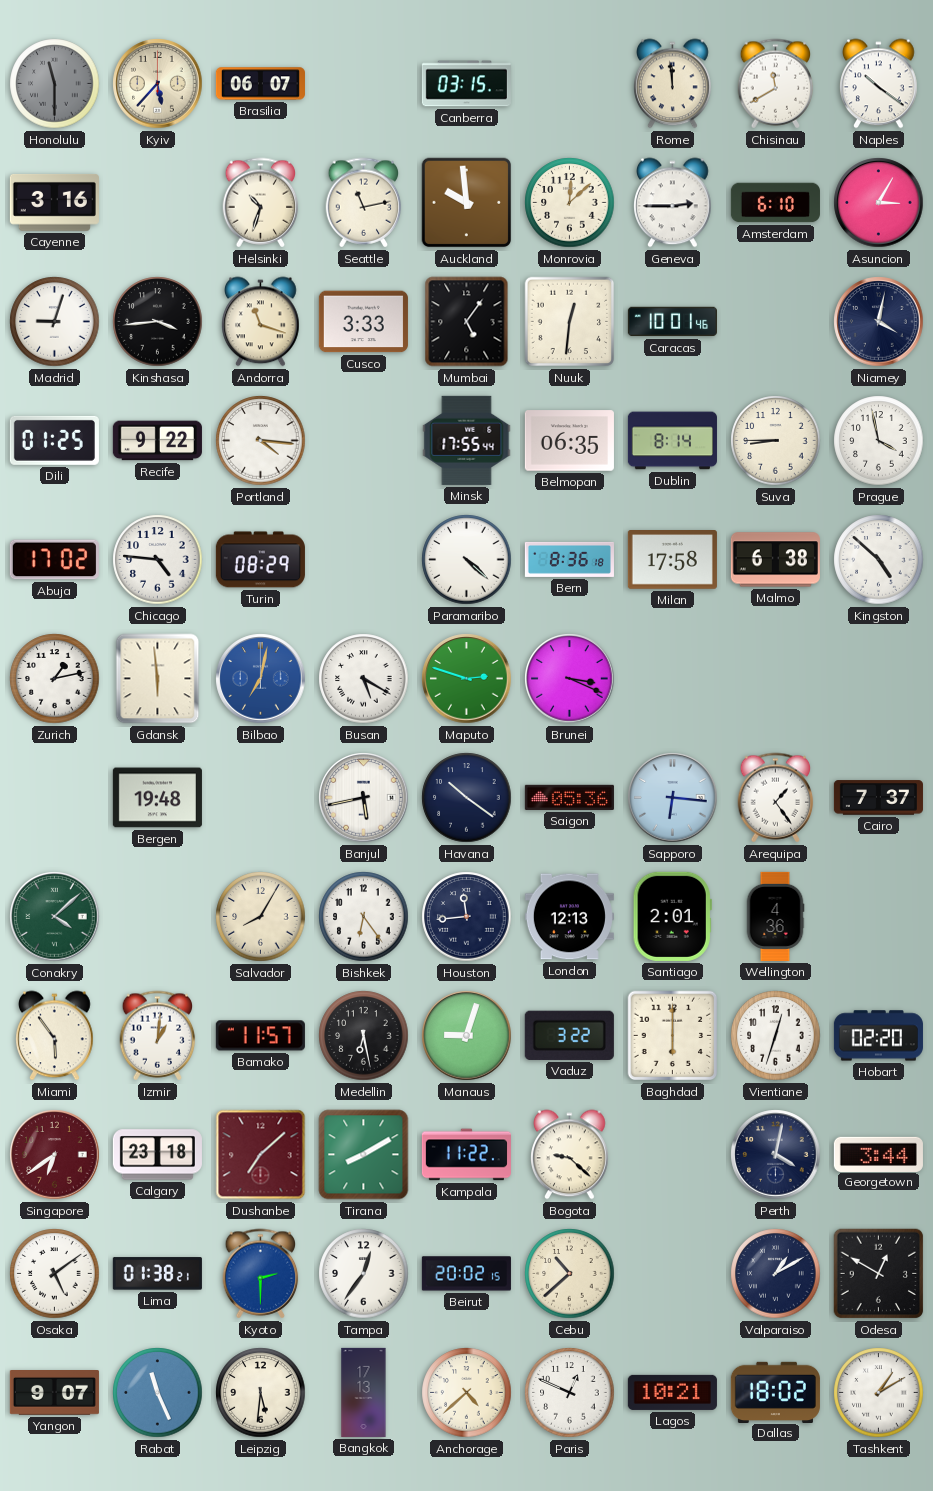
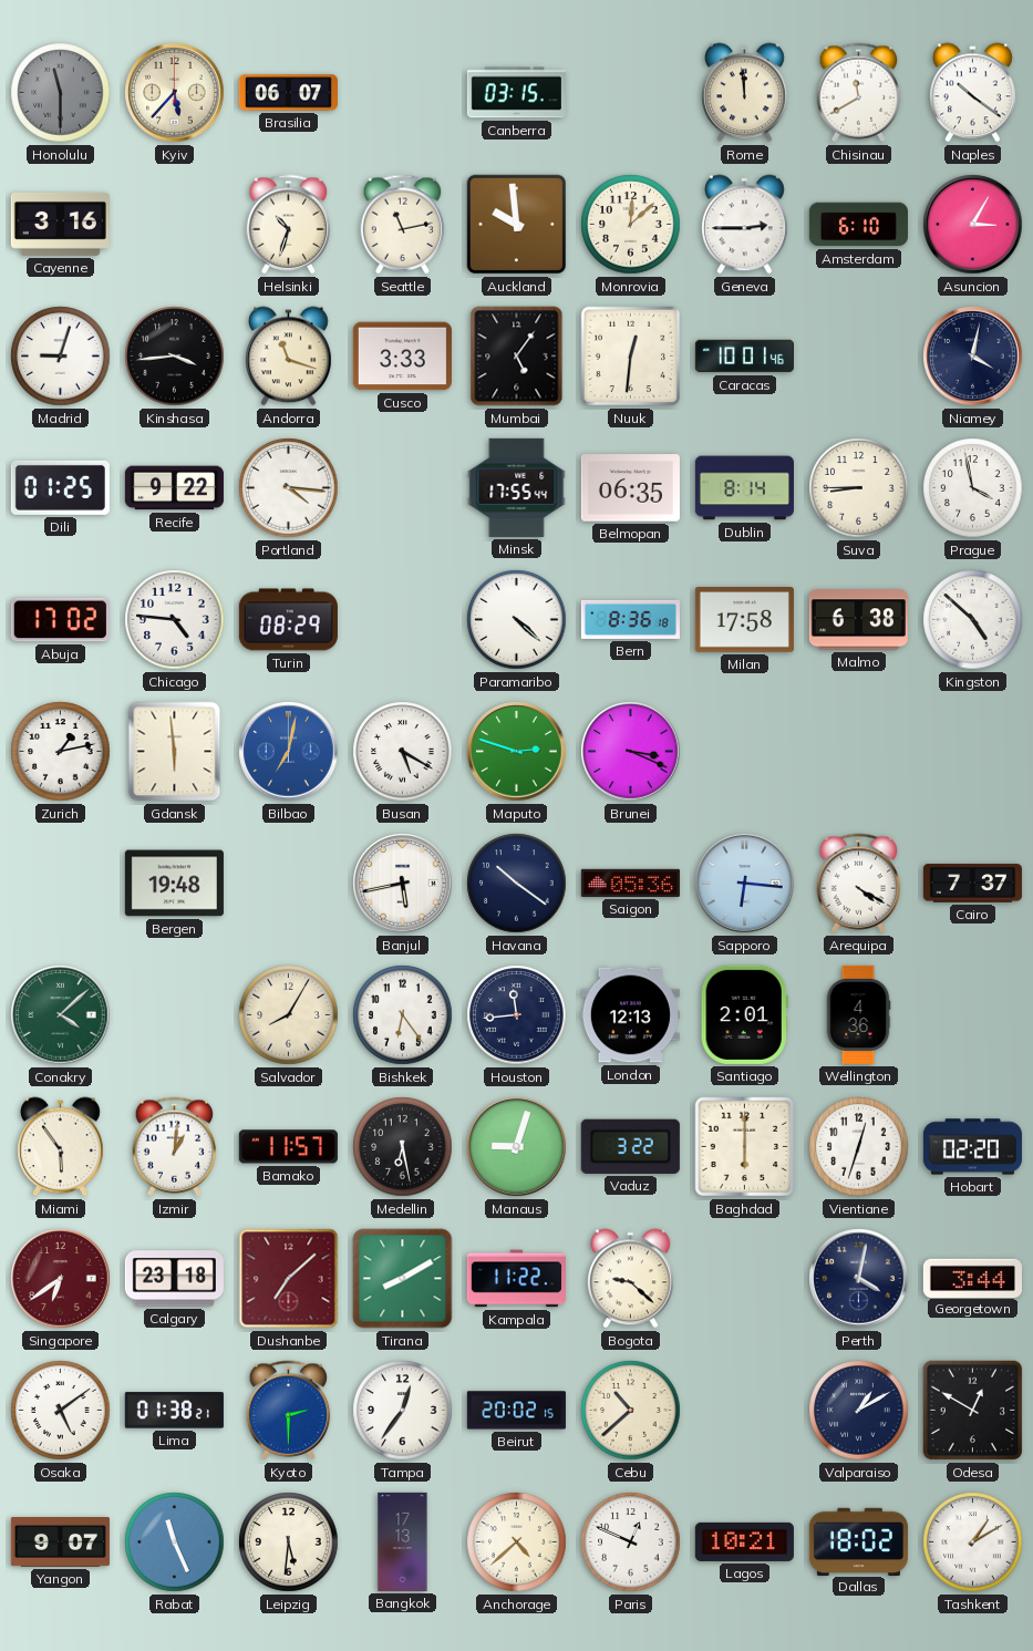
Arequipa: 1:24 -> 4:20 (859, 884)
